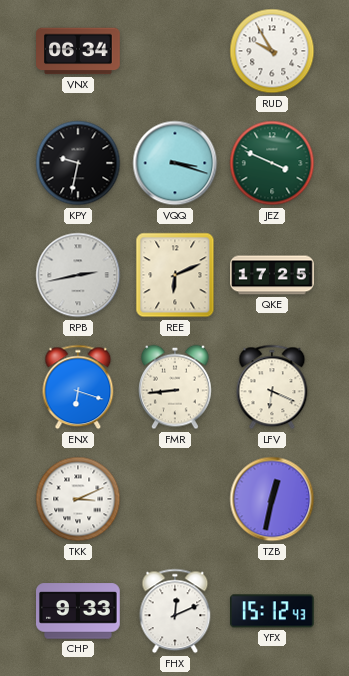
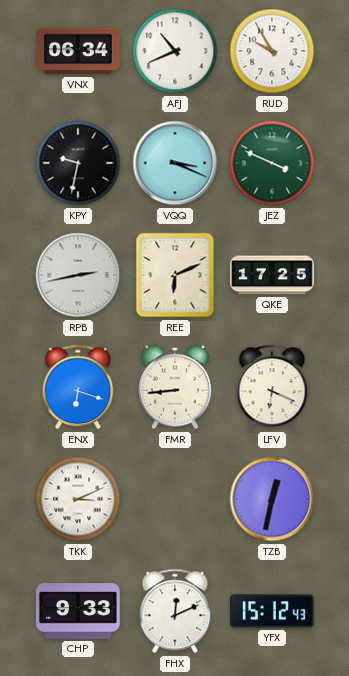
AFJ: none -> 10:41 (175, 51)
VQQ: 3:18 -> 3:19 (175, 163)
